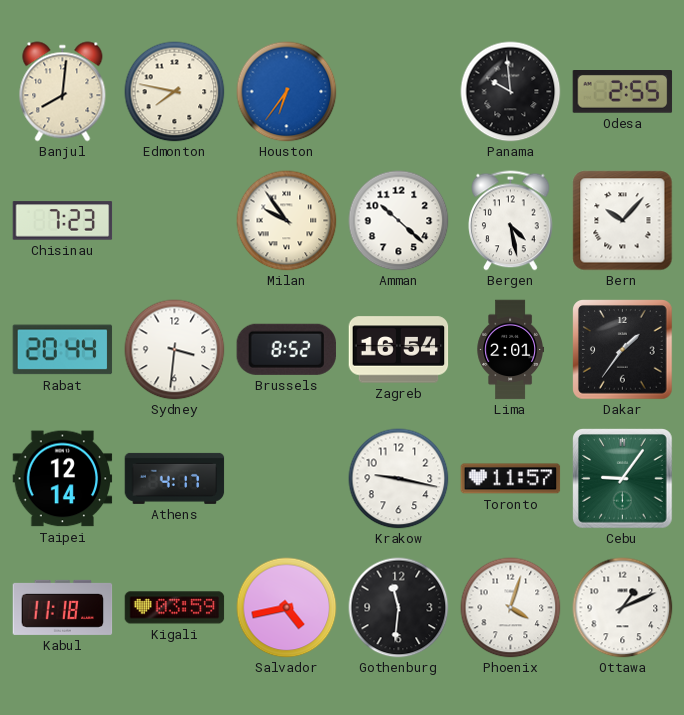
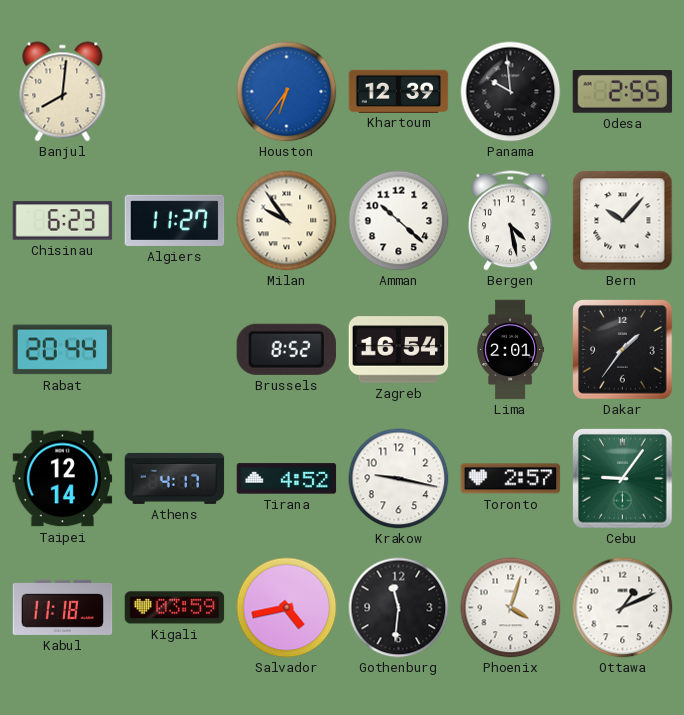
Edmonton: 7:47 -> none (175, 92)
Khartoum: none -> 12:39 (399, 91)
Chisinau: 7:23 -> 6:23 (63, 221)
Algiers: none -> 11:27 (175, 220)
Sydney: 3:31 -> none (175, 350)
Tirana: none -> 4:52 (287, 479)
Toronto: 11:57 -> 2:57 (511, 479)
